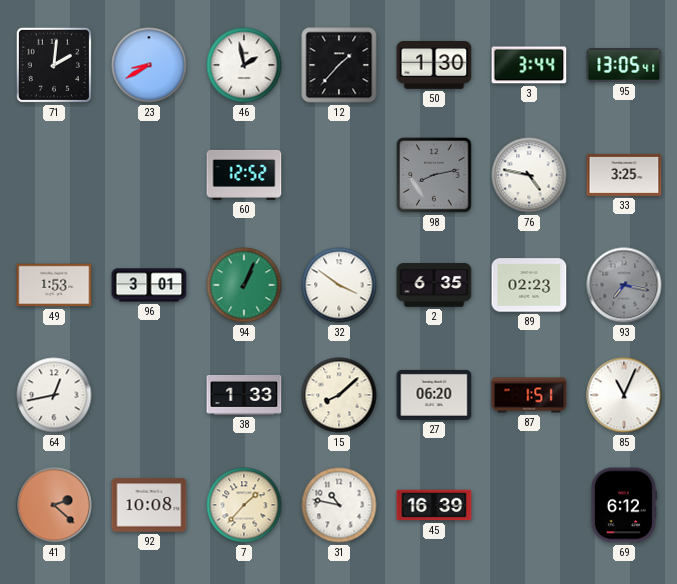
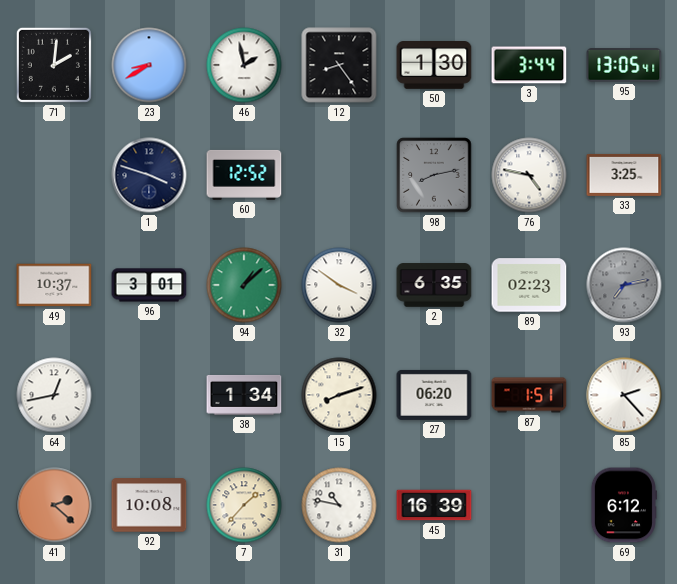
12: 1:37 -> 8:24 (339, 65)
1: none -> 3:48 (149, 175)
49: 1:53 -> 10:37 (54, 285)
94: 1:04 -> 1:08 (244, 285)
93: 7:17 -> 7:13 (624, 285)
38: 1:33 -> 1:34 (244, 395)
15: 8:08 -> 8:12 (339, 395)
85: 11:04 -> 2:23 (624, 395)
